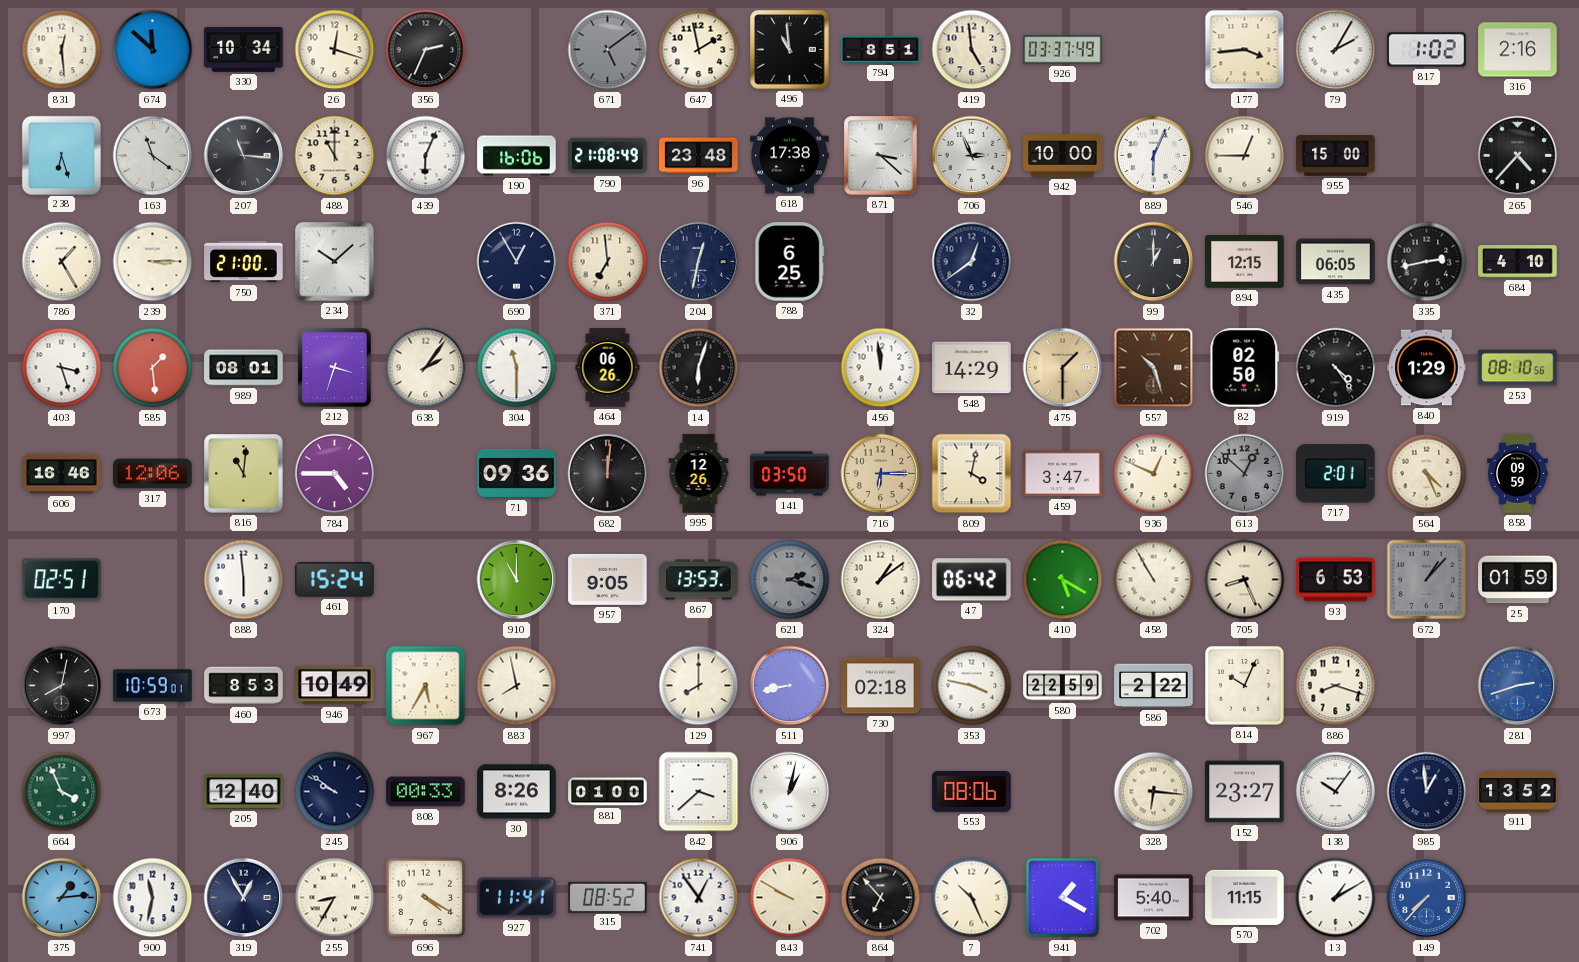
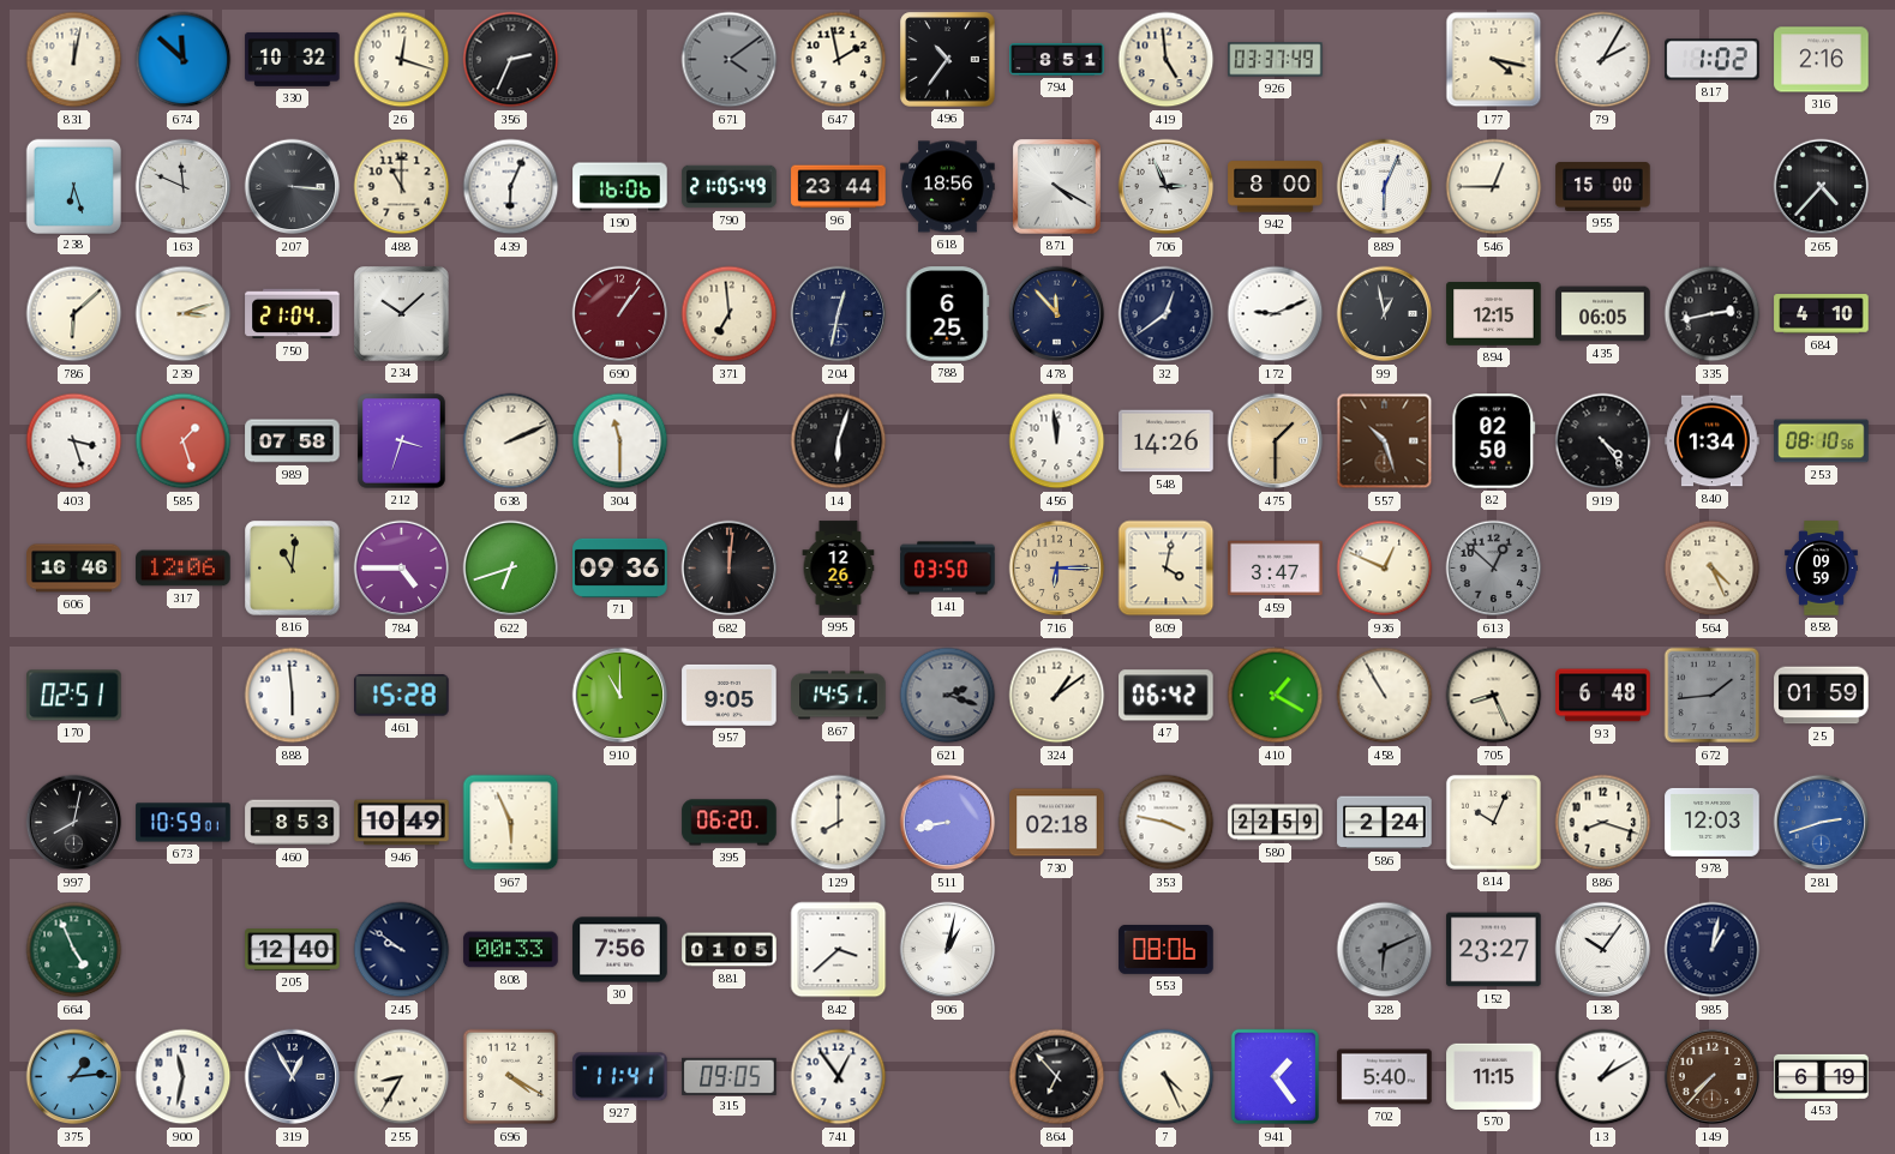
831: 12:29 -> 12:02 (74, 60)
330: 10:34 -> 10:32 (293, 59)
671: 5:09 -> 4:09 (730, 60)
496: 10:59 -> 10:36 (948, 60)
177: 3:44 -> 4:17 (1494, 60)
163: 11:21 -> 11:49 (184, 187)
207: 11:16 -> 3:16 (293, 187)
790: 21:08 -> 21:05 (730, 187)
96: 23:48 -> 23:44 (839, 187)
618: 17:38 -> 18:56 (948, 187)
871: 3:22 -> 4:20 (1057, 187)
942: 10:00 -> 8:00 (1276, 187)
786: 1:25 -> 6:08 (74, 314)
239: 3:15 -> 3:12 (184, 314)
750: 21:00 -> 21:04 (293, 314)
690: 12:55 -> 1:06 (620, 314)
690 dial: navy -> burgundy (620, 314)
478: none -> 11:53 (1057, 314)
172: none -> 9:11 (1276, 314)
99: 1:00 -> 12:58 (1385, 314)
585: 1:29 -> 1:27 (184, 441)
989: 08:01 -> 07:58 (293, 441)
638: 2:06 -> 2:11 (511, 441)
464: 06:26 -> none (608, 368)
548: 14:29 -> 14:26 (1167, 441)
840: 1:29 -> 1:34 (1713, 441)
622: none -> 6:42 (511, 569)
717: 2:01 -> none (1336, 474)
461: 15:24 -> 15:28 (402, 696)
867: 13:53 -> 14:51 (839, 696)
410: 5:20 -> 1:20 (1276, 696)
93: 6:53 -> 6:48 (1603, 696)
672: 1:07 -> 1:44 (1713, 696)
967: 5:35 -> 5:56 (511, 823)
883: 7:58 -> none (517, 686)
395: none -> 06:20 (730, 823)
586: 2:22 -> 2:24 (1385, 823)
978: none -> 12:03 (1713, 822)
664: 3:56 -> 4:56 (74, 950)
30: 8:26 -> 7:56 (620, 950)
881: 01:00 -> 01:05 (730, 950)
328: 6:16 -> 6:11 (1385, 950)
328 dial: cream -> grey (1385, 950)
985: 12:59 -> 1:02 (1713, 950)
911: 13:52 -> none (1518, 792)
315: 08:52 -> 09:05 (730, 1076)
843: 9:50 -> none (790, 898)
7: 10:26 -> 4:26 (1167, 1077)
941: 1:20 -> 1:24 (1276, 1077)
149 dial: blue -> brown (1713, 1077)
453: none -> 6:19 (1822, 1076)
